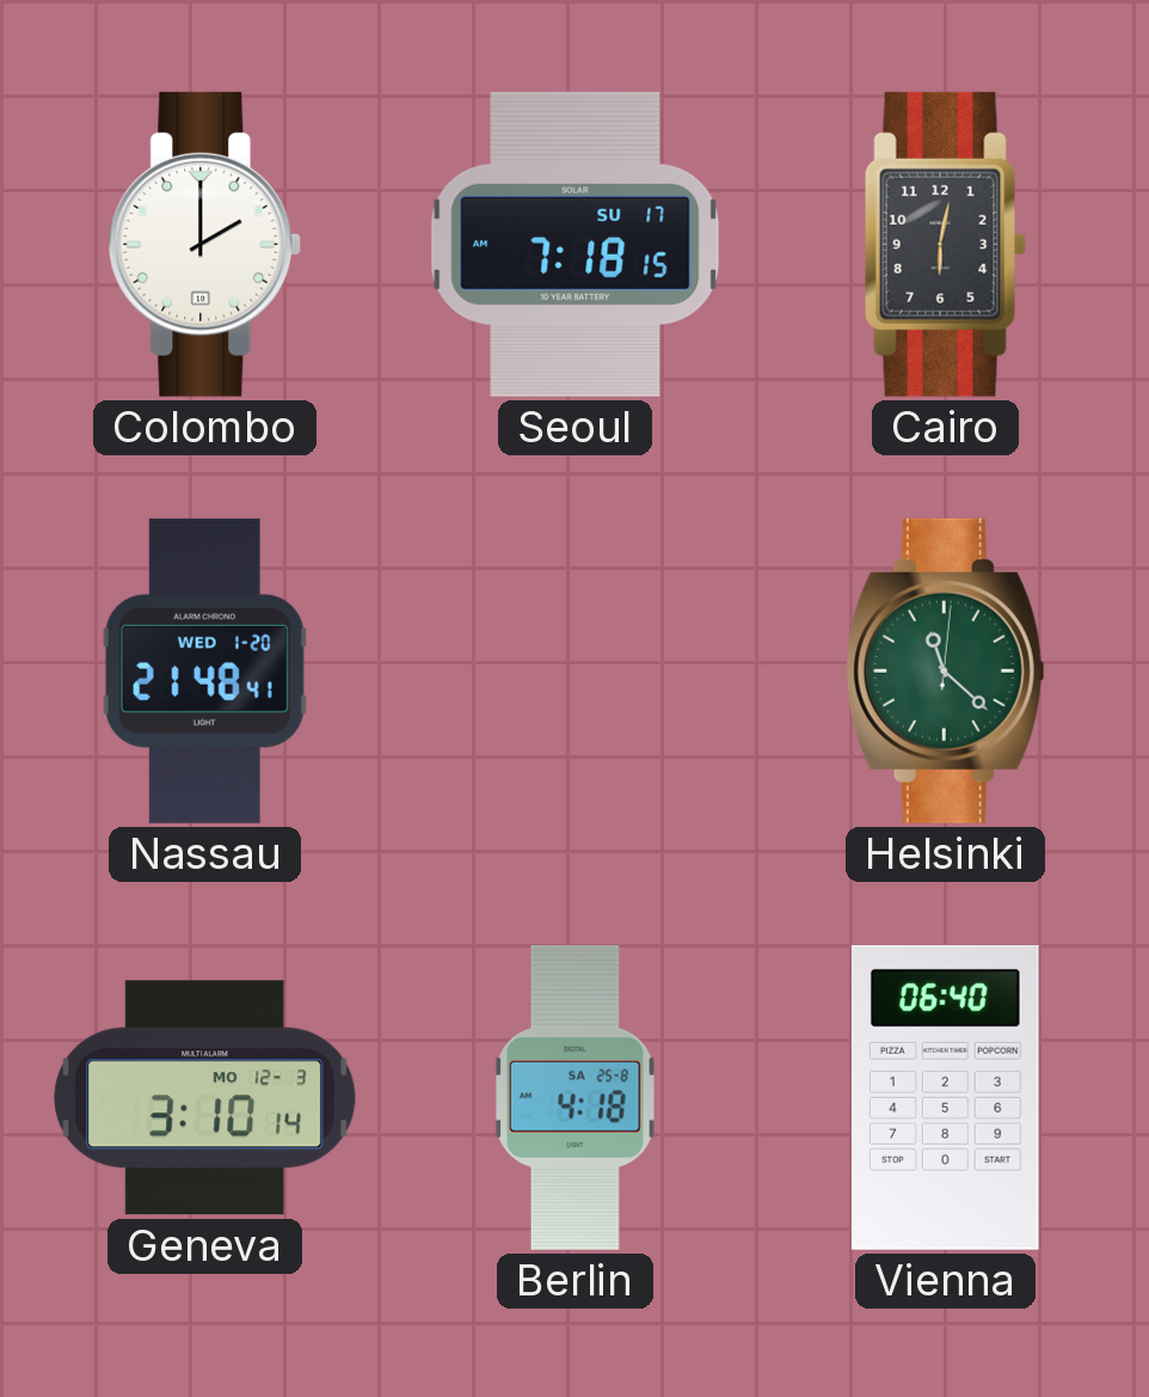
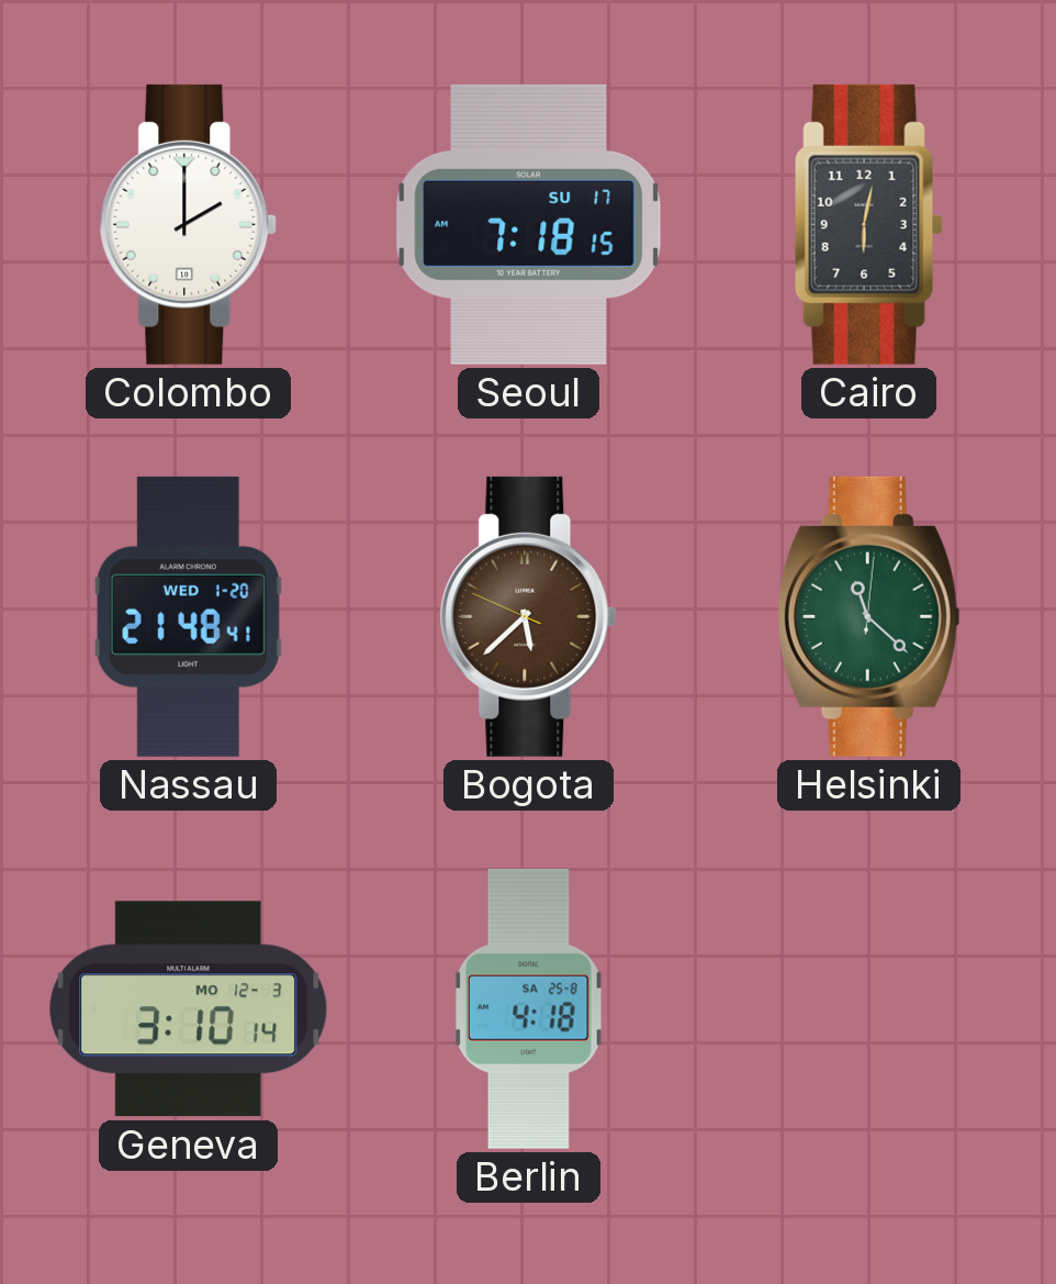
Bogota: none -> 5:37 (529, 616)
Vienna: 06:40 -> none (946, 1097)
